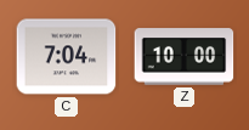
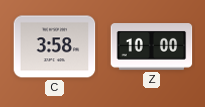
C: 7:04 -> 3:58 (55, 47)
